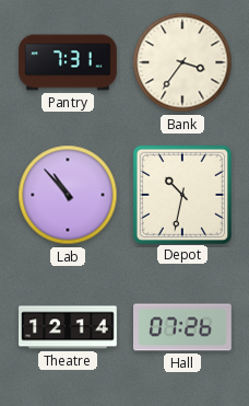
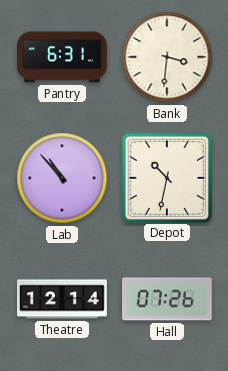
Pantry: 7:31 -> 6:31 (62, 57)
Bank: 3:36 -> 3:31 (167, 57)
